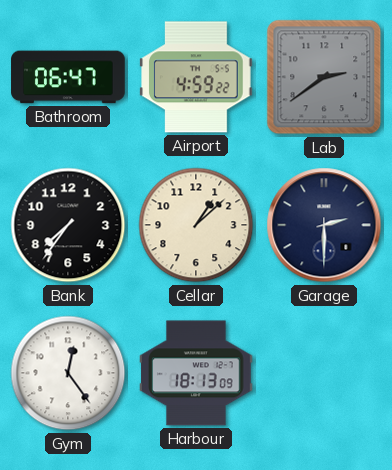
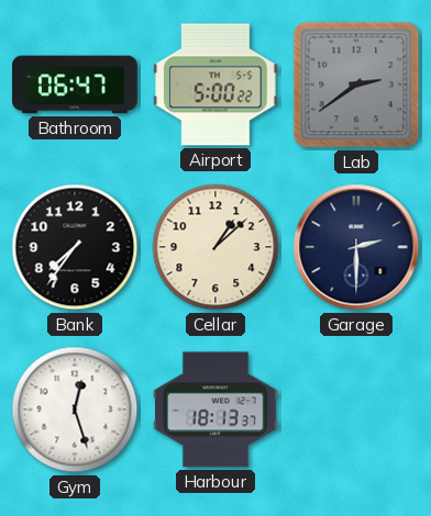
Airport: 4:59 -> 5:00 (217, 85)
Gym: 12:24 -> 12:27 (75, 410)
Harbour: 18:13:09 -> 18:13:37 (215, 410)
